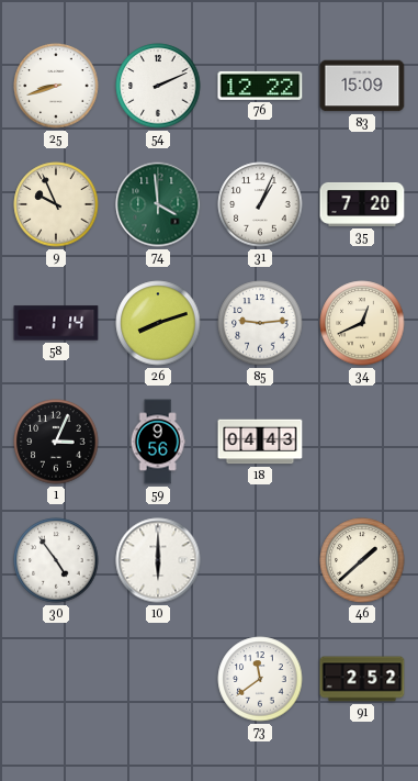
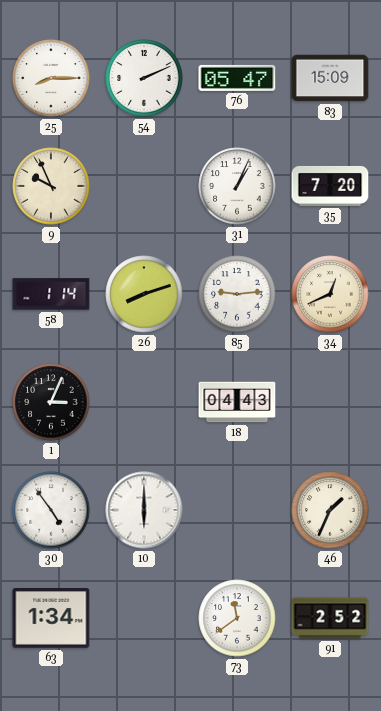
25: 8:42 -> 8:15 (51, 78)
76: 12:22 -> 05:47 (237, 78)
74: 3:59 -> none (158, 204)
59: 9:56 -> none (158, 442)
46: 1:38 -> 1:34 (330, 510)
63: none -> 1:34 (51, 619)
